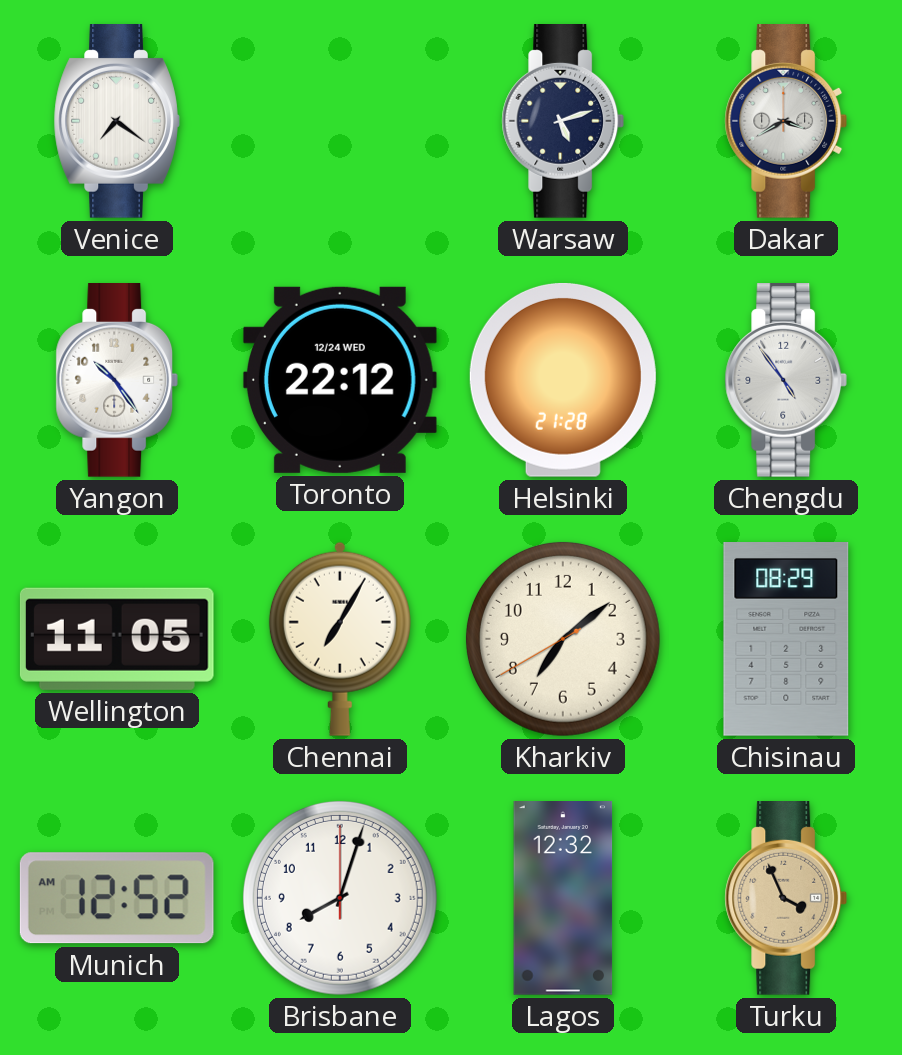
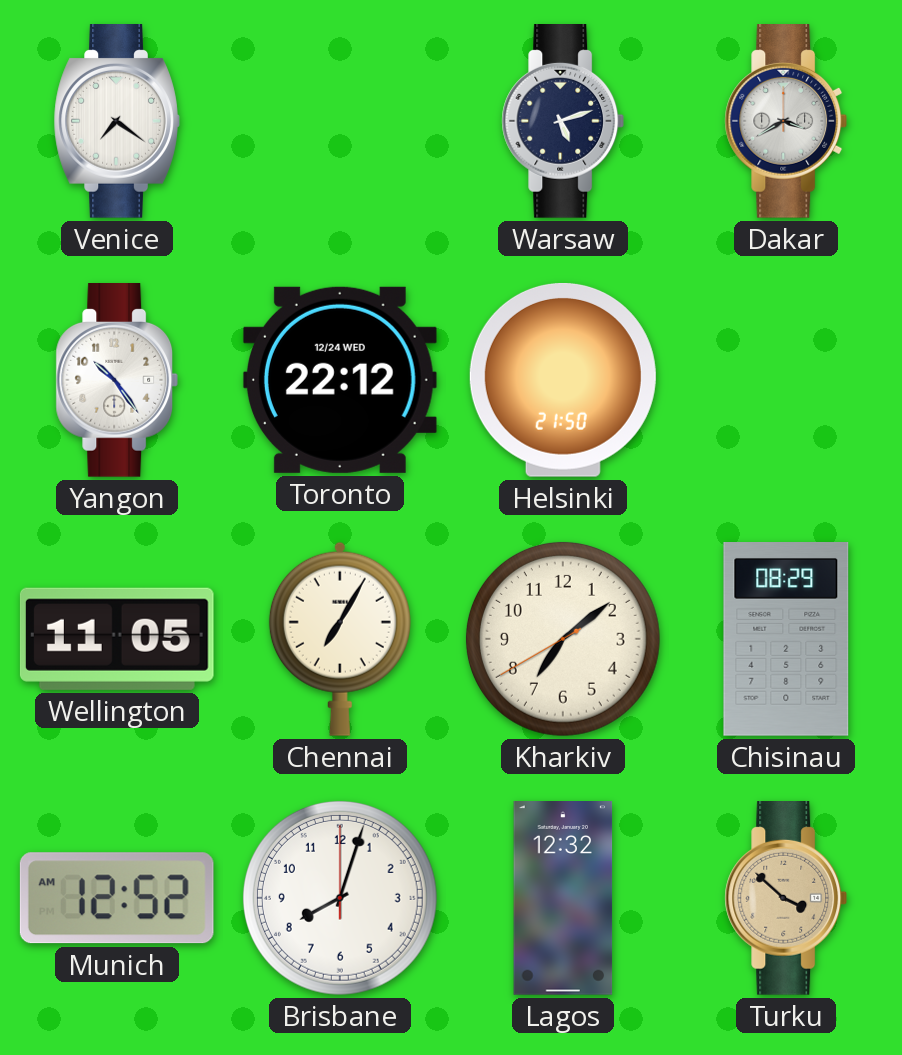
Helsinki: 21:28 -> 21:50 (563, 380)
Chengdu: 4:54 -> none (786, 381)
Turku: 3:56 -> 3:52 (786, 899)
